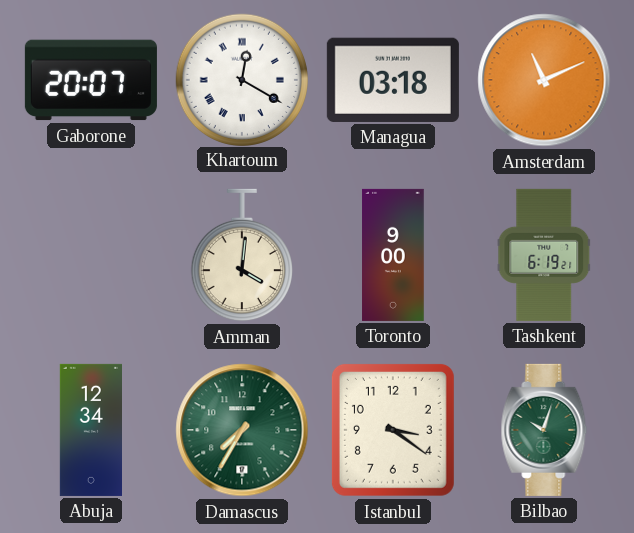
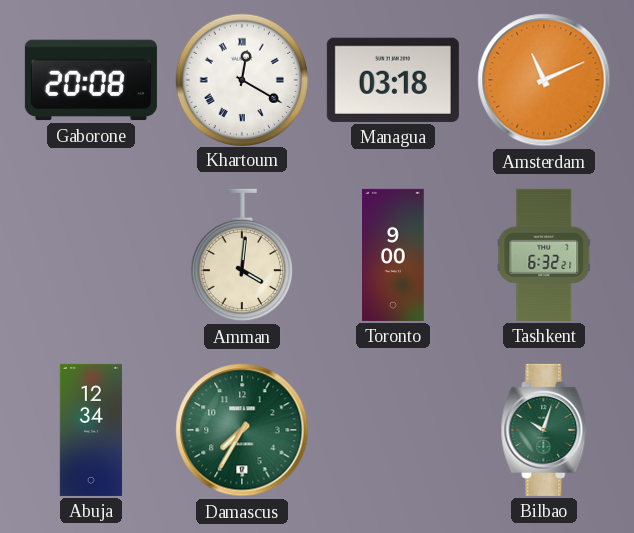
Gaborone: 20:07 -> 20:08 (91, 80)
Tashkent: 6:19 -> 6:32 (544, 255)
Istanbul: 3:21 -> none (393, 430)
